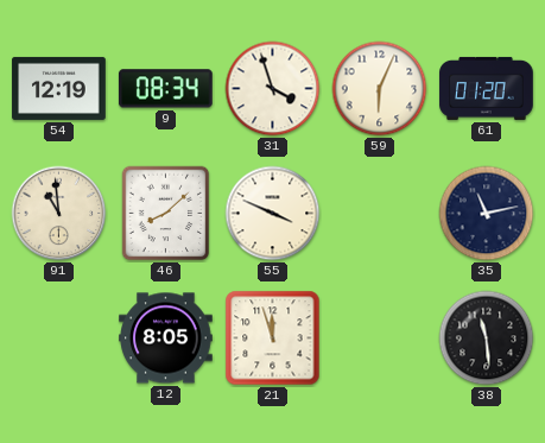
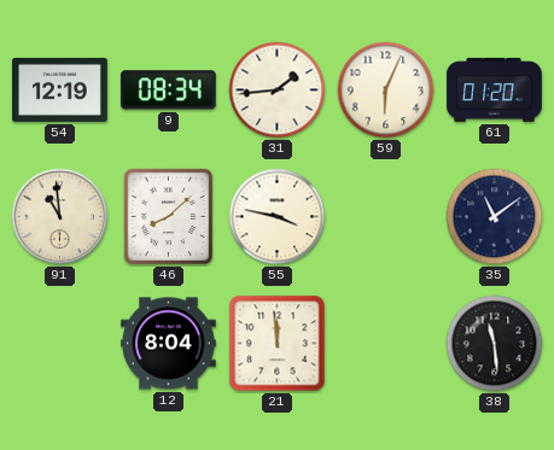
31: 3:57 -> 1:44 (278, 90)
55: 3:49 -> 3:47 (278, 217)
35: 11:13 -> 11:09 (495, 217)
12: 8:05 -> 8:04 (169, 344)
21: 11:57 -> 11:59 (278, 344)
